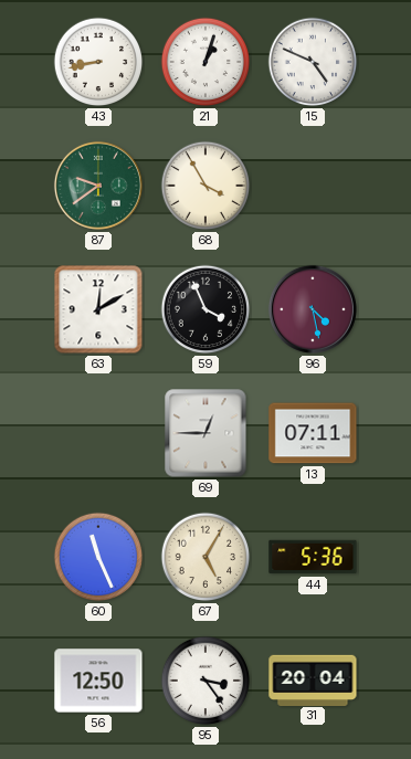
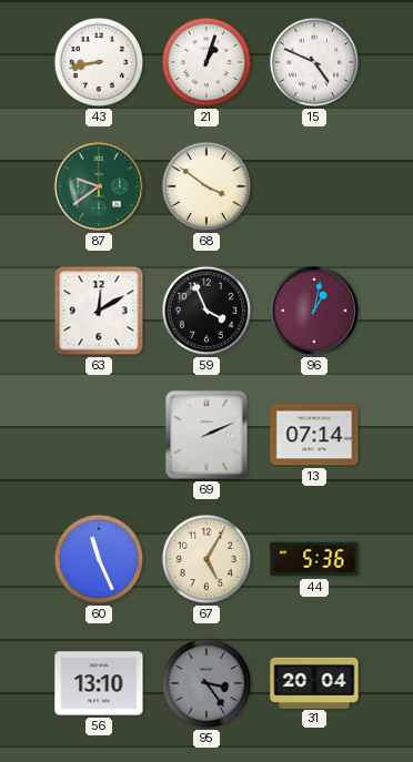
68: 3:55 -> 3:51 (206, 186)
96: 4:28 -> 1:02 (314, 311)
69: 12:45 -> 2:11 (206, 435)
13: 07:11 -> 07:14 (314, 435)
56: 12:50 -> 13:10 (99, 683)
95 dial: white -> grey (206, 683)
